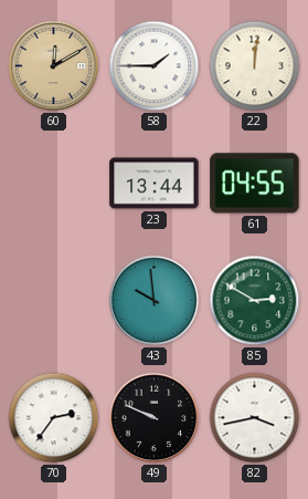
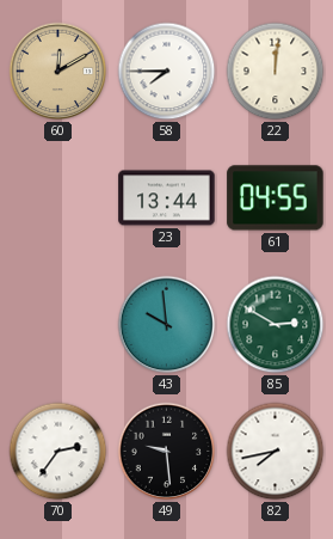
58: 1:45 -> 7:45 (167, 72)
49: 9:49 -> 9:29 (167, 452)
82: 3:43 -> 7:43 (276, 452)
